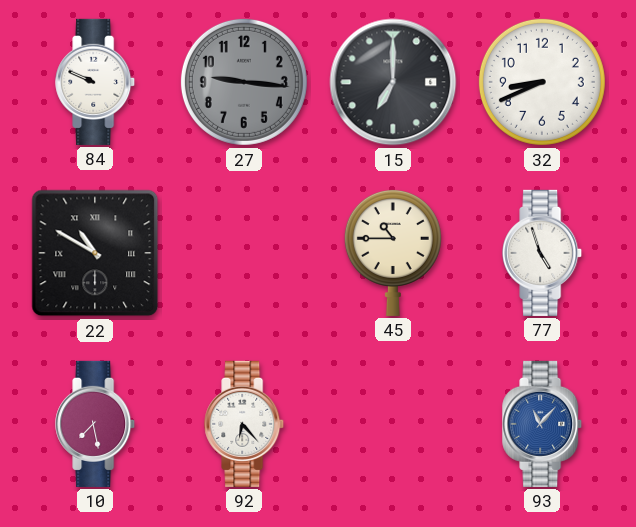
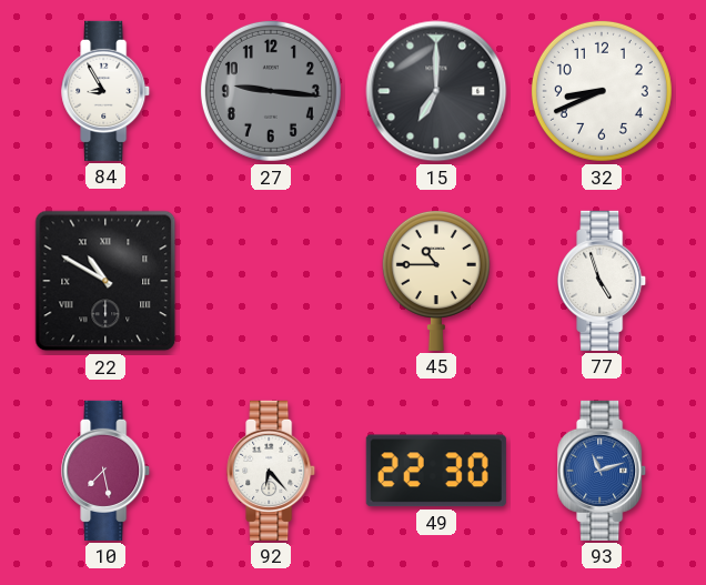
84: 9:49 -> 8:55 (107, 91)
49: none -> 22:30 (436, 471)
93: 11:07 -> 11:12 (603, 471)
